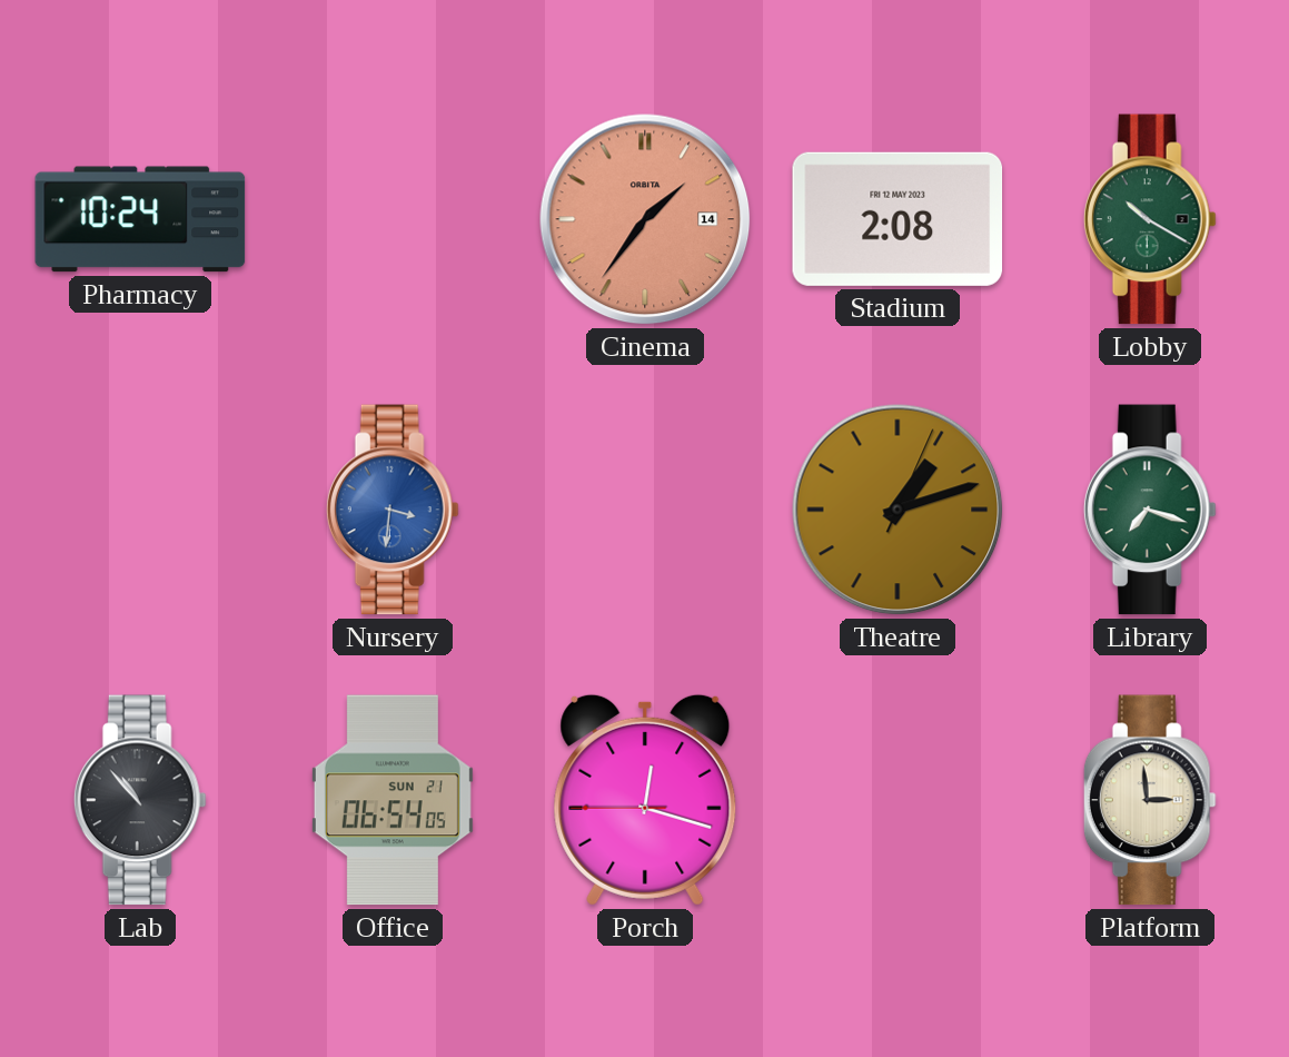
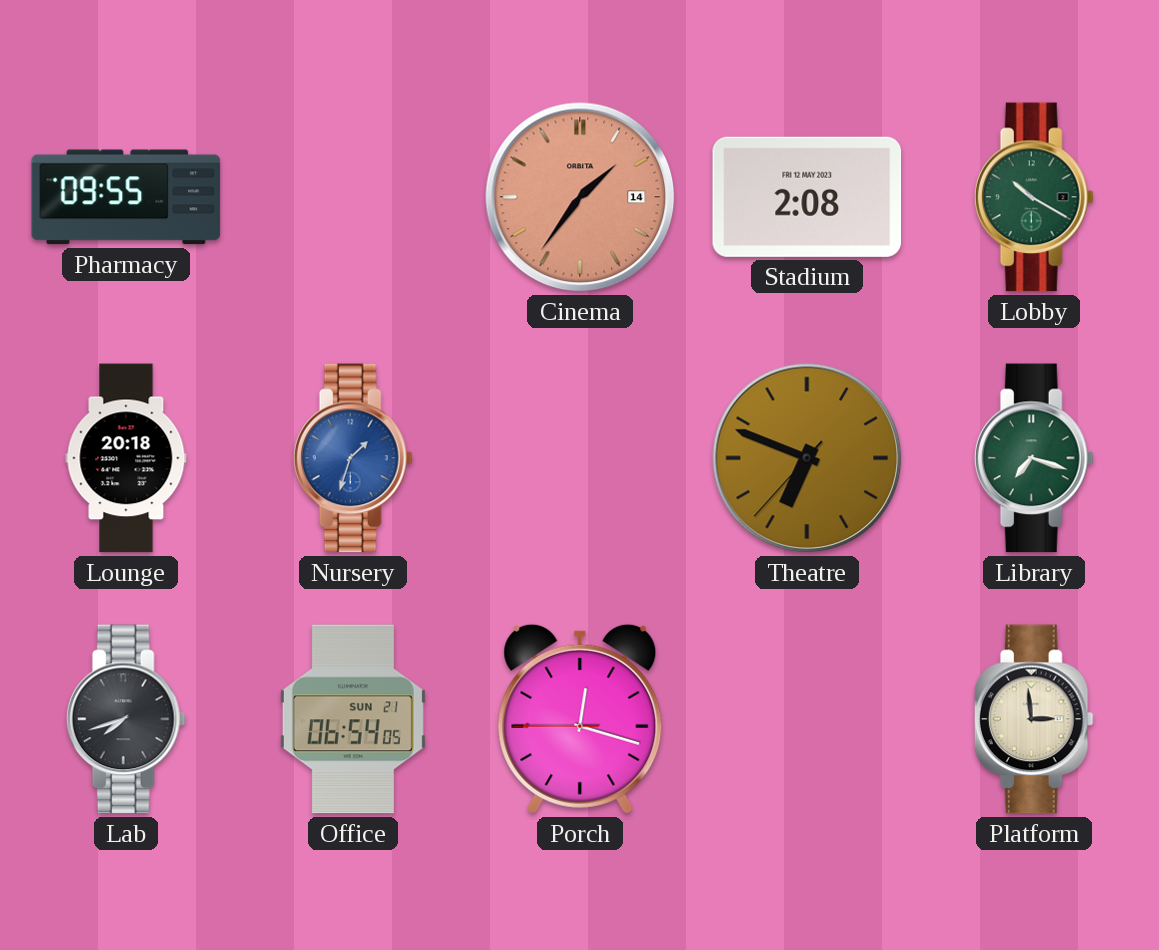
Pharmacy: 10:24 -> 09:55 (126, 197)
Lounge: none -> 20:18 (126, 458)
Nursery: 3:31 -> 1:33 (353, 458)
Theatre: 1:12 -> 6:48 (807, 458)
Lab: 10:53 -> 7:42 (126, 719)
